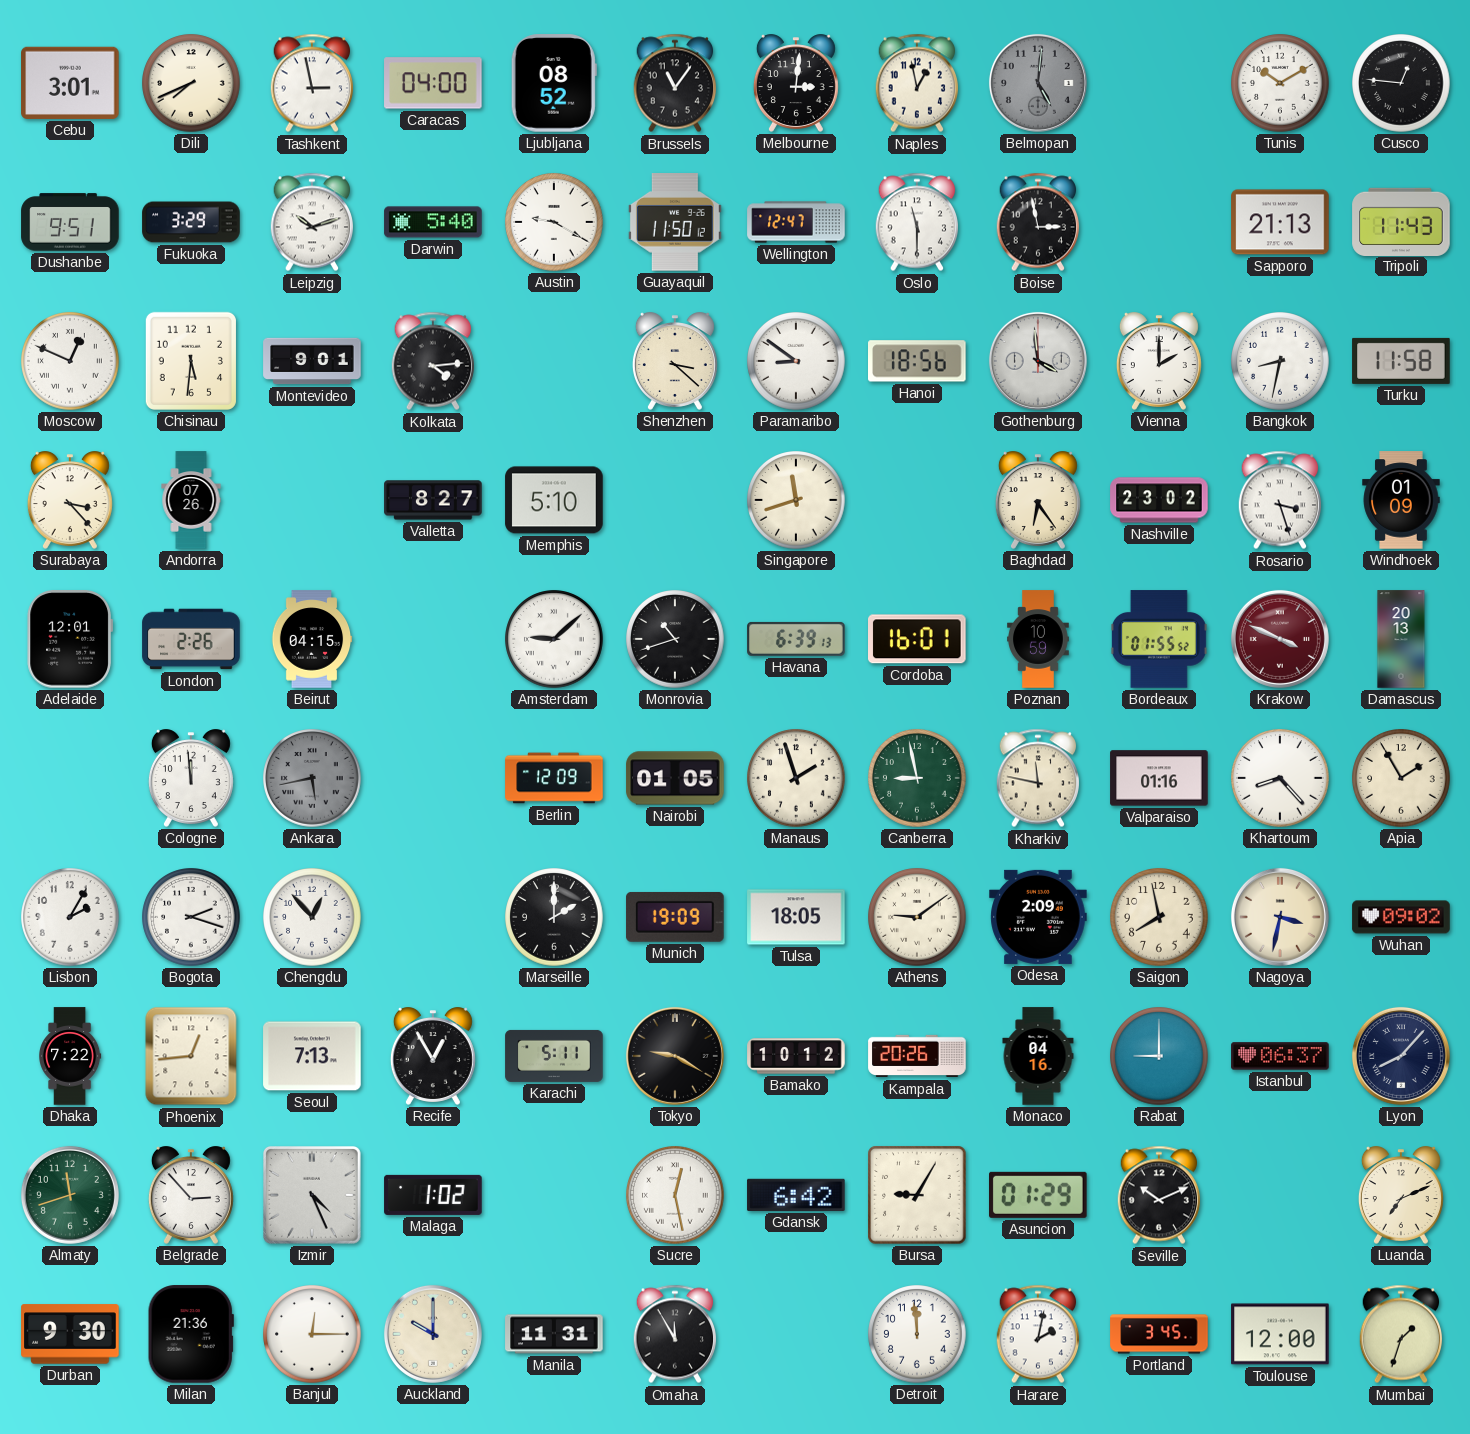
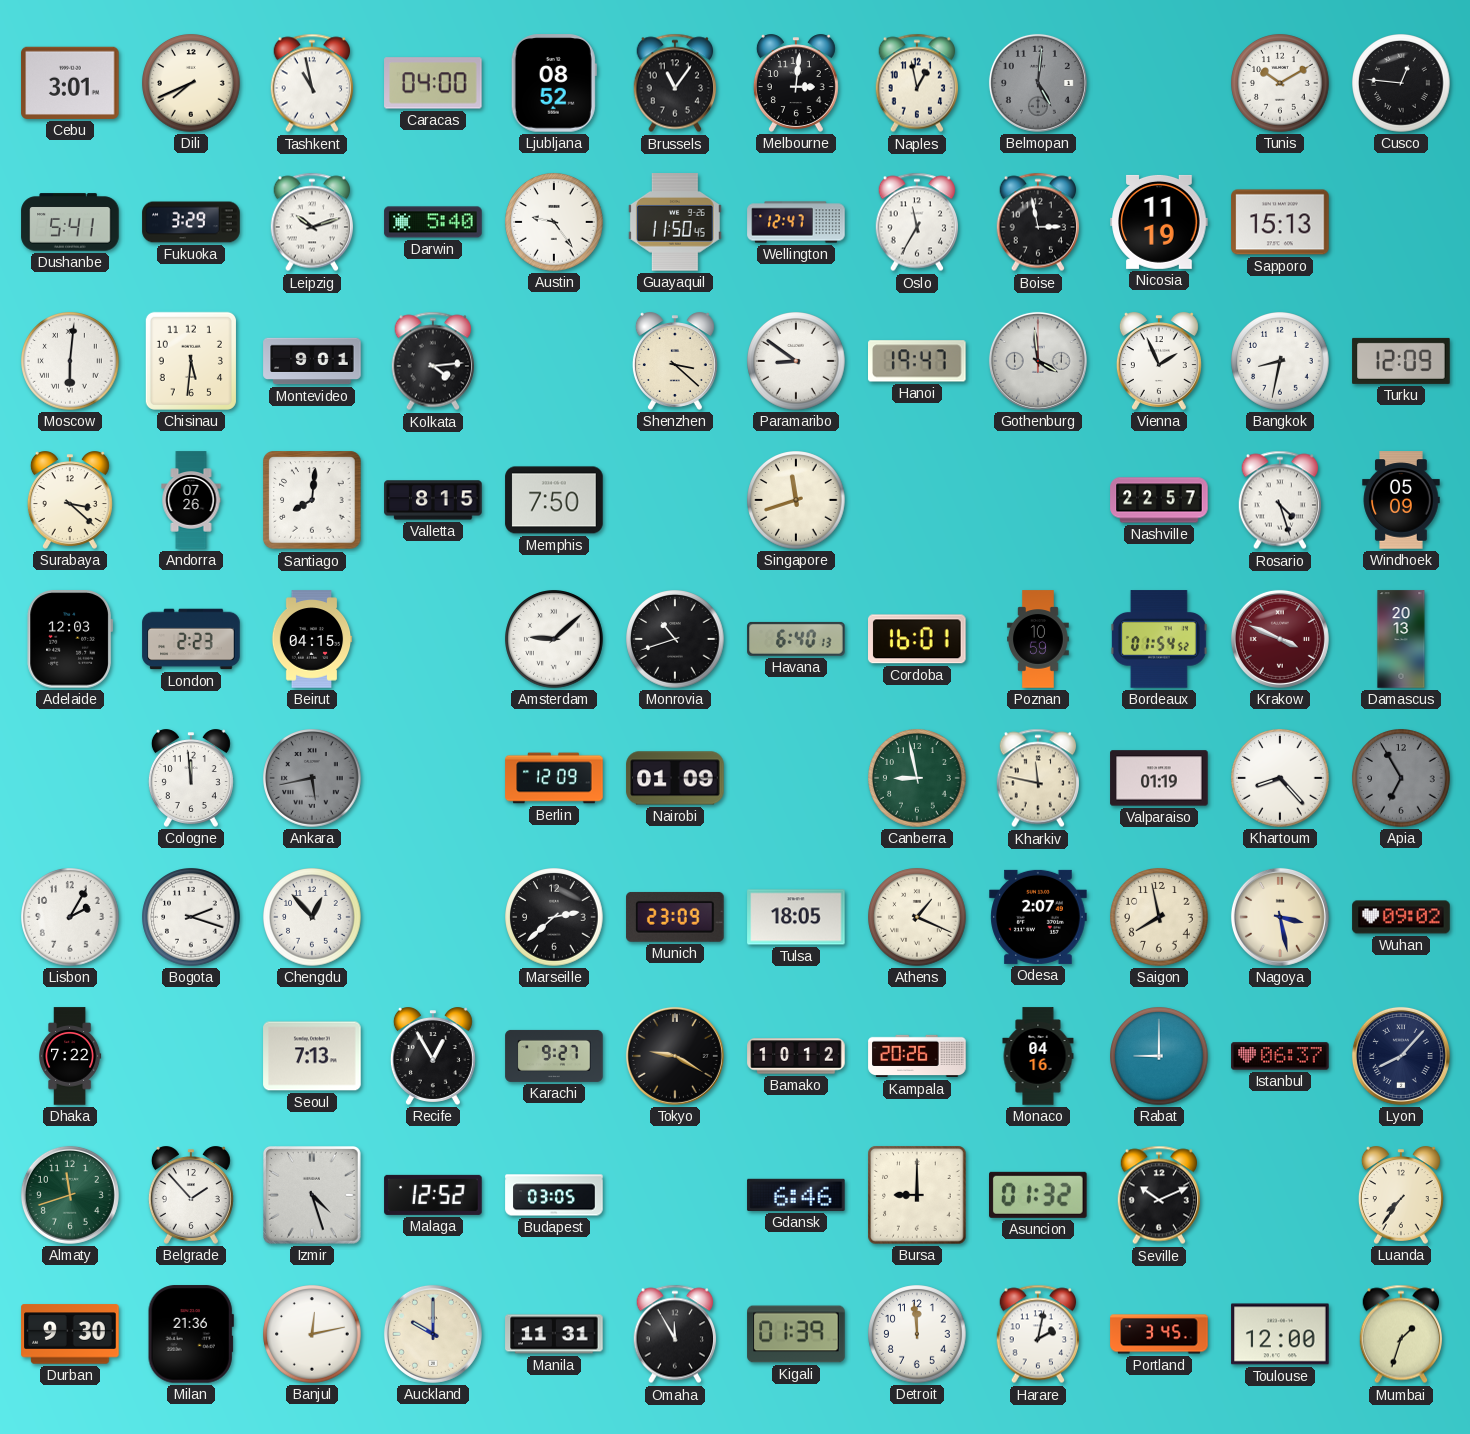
Tashkent: 2:58 -> 10:58 (311, 83)
Dushanbe: 9:51 -> 5:41 (70, 222)
Austin: 9:20 -> 9:24 (554, 222)
Guayaquil: 11:50:12 -> 11:50:45 (675, 222)
Oslo: 11:30 -> 11:35 (916, 222)
Nicosia: none -> 11:19 (1159, 222)
Sapporo: 21:13 -> 15:13 (1280, 222)
Tripoli: 11:43 -> none (1401, 221)
Moscow: 12:49 -> 6:01 (70, 361)
Hanoi: 18:56 -> 19:47 (918, 361)
Vienna: 2:00 -> 1:56 (1159, 361)
Turku: 11:58 -> 12:09 (1401, 361)
Surabaya: 3:23 -> 3:22 (70, 500)
Santiago: none -> 8:01 (312, 500)
Valletta: 8:27 -> 8:15 (433, 500)
Memphis: 5:10 -> 7:50 (554, 500)
Baghdad: 6:24 -> none (1038, 500)
Nashville: 23:02 -> 22:57 (1159, 500)
Rosario: 3:27 -> 4:27 (1279, 500)
Windhoek: 01:09 -> 05:09 (1401, 500)
Adelaide: 12:01 -> 12:03 (69, 639)
London: 2:26 -> 2:23 (191, 639)
Havana: 6:39 -> 6:40 (796, 639)
Bordeaux: 01:55 -> 01:54 (1159, 639)
Nairobi: 01:05 -> 01:09 (675, 778)
Manaus: 1:57 -> none (796, 778)
Valparaiso: 01:16 -> 01:19 (1159, 778)
Apia: 1:55 -> 6:55 (1401, 778)
Apia dial: cream -> grey (1401, 778)
Marseille: 2:00 -> 2:38 (554, 917)
Munich: 19:09 -> 23:09 (675, 917)
Athens: 9:09 -> 1:19 (917, 917)
Odesa: 2:09 -> 2:07 (1038, 917)
Nagoya: 3:32 -> 3:28 (1280, 917)
Phoenix: 12:44 -> none (191, 1056)
Karachi: 5:11 -> 9:27 (554, 1056)
Belgrade: 2:53 -> 1:53 (191, 1195)
Izmir: 4:26 -> 4:27 (313, 1196)
Malaga: 1:02 -> 12:52 (433, 1195)
Budapest: none -> 03:05 (554, 1195)
Sucre: 12:28 -> none (675, 1195)
Gdansk: 6:42 -> 6:46 (796, 1195)
Bursa: 9:05 -> 9:00 (917, 1195)
Asuncion: 01:29 -> 01:32 (1039, 1195)
Luanda: 7:11 -> 7:36 (1401, 1195)
Banjul: 12:15 -> 12:13 (312, 1334)
Kigali: none -> 01:39 (796, 1334)
